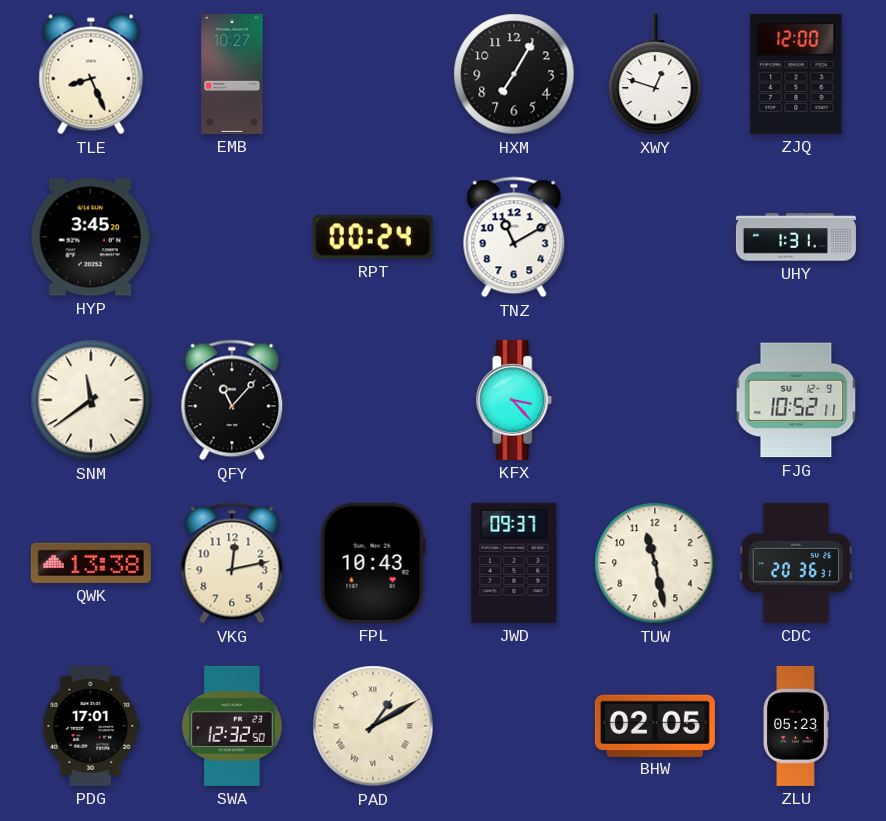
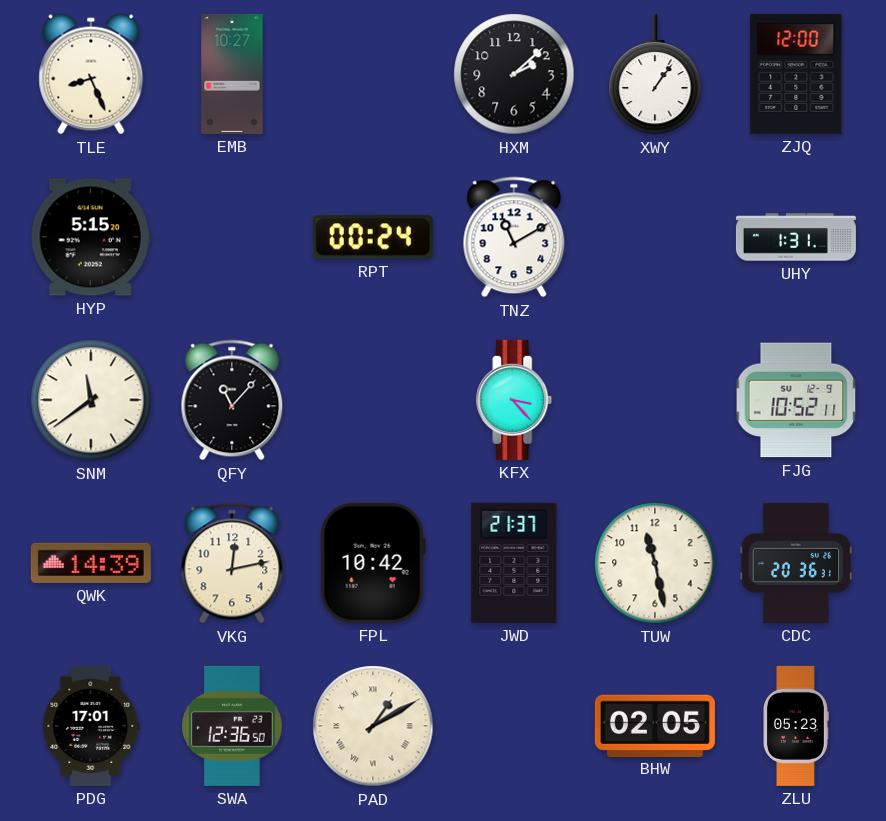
HXM: 7:05 -> 2:08 (514, 74)
XWY: 12:48 -> 1:06 (655, 74)
HYP: 3:45 -> 5:15 (91, 237)
QWK: 13:38 -> 14:39 (91, 563)
FPL: 10:43 -> 10:42 (373, 563)
JWD: 09:37 -> 21:37 (514, 563)
SWA: 12:32 -> 12:36 (232, 726)
